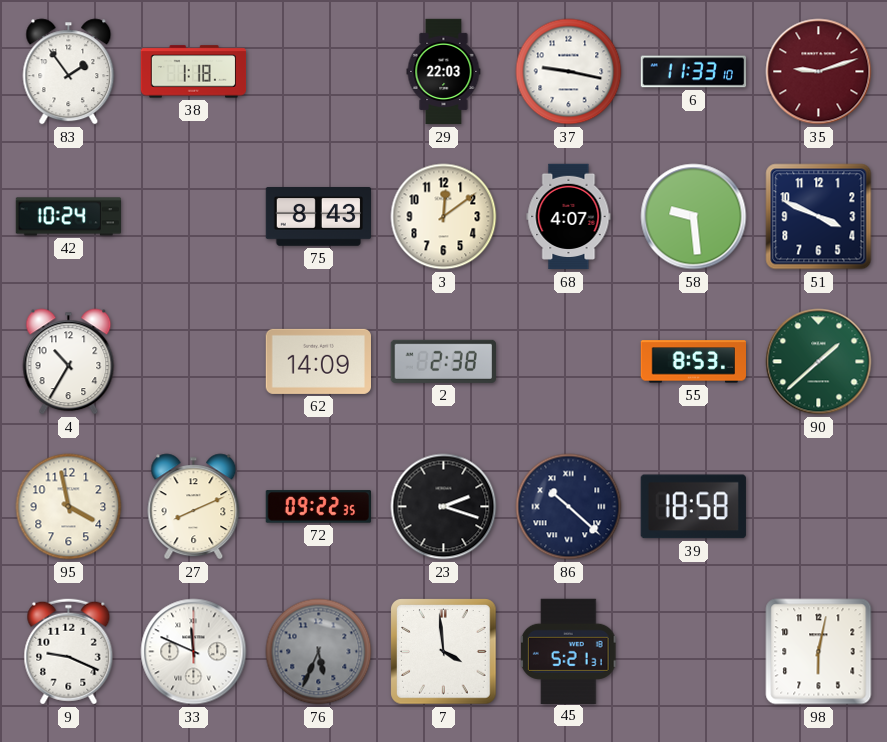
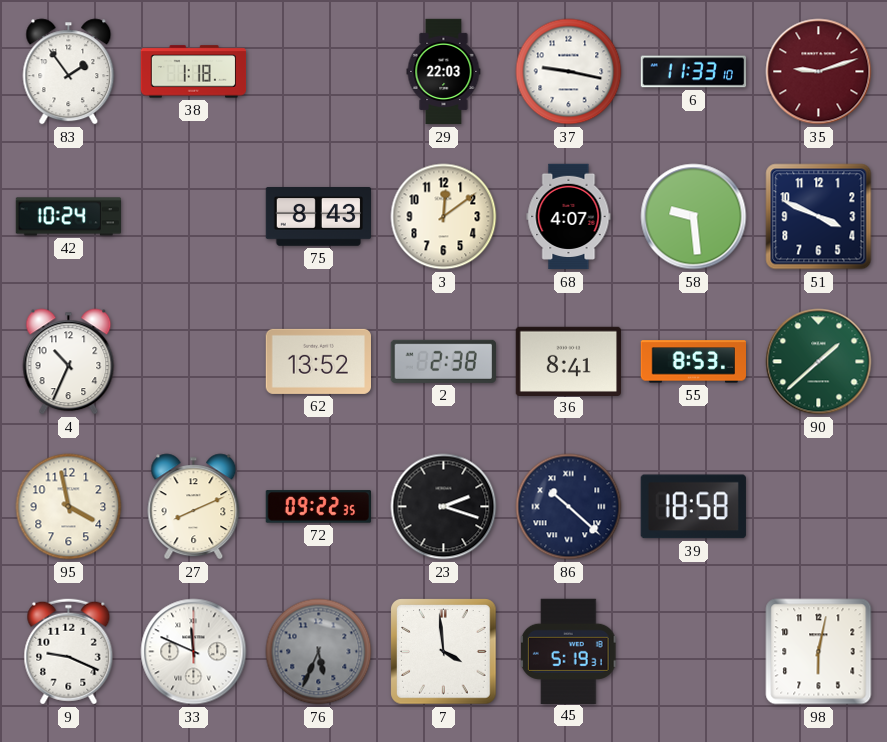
4: 10:35 -> 10:34 (69, 362)
62: 14:09 -> 13:52 (318, 361)
36: none -> 8:41 (568, 361)
45: 5:21 -> 5:19 (568, 651)
